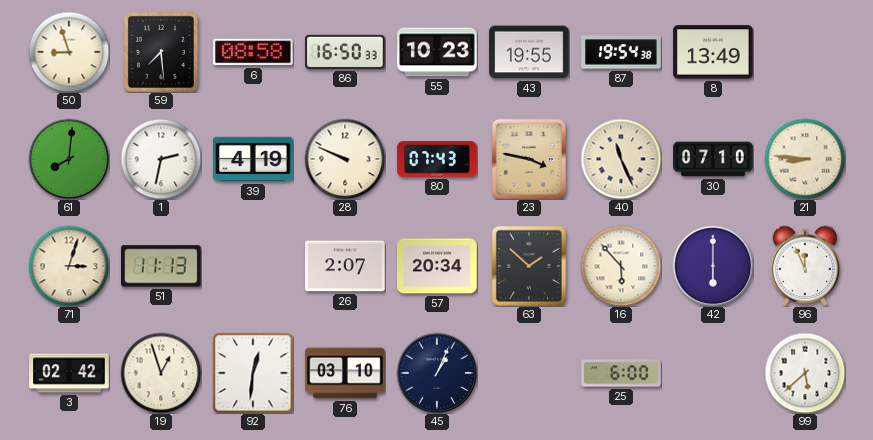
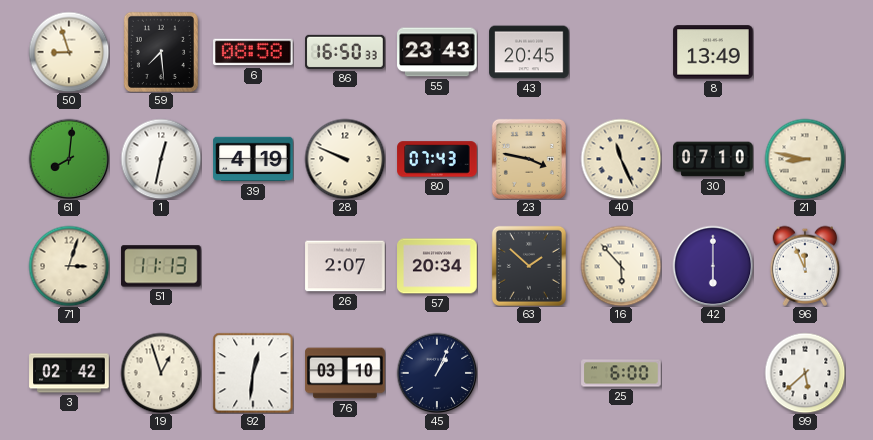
55: 10:23 -> 23:43 (437, 52)
43: 19:55 -> 20:45 (529, 52)
87: 19:54 -> none (621, 52)
1: 2:32 -> 12:32 (161, 159)
21: 8:46 -> 8:47 (805, 159)
